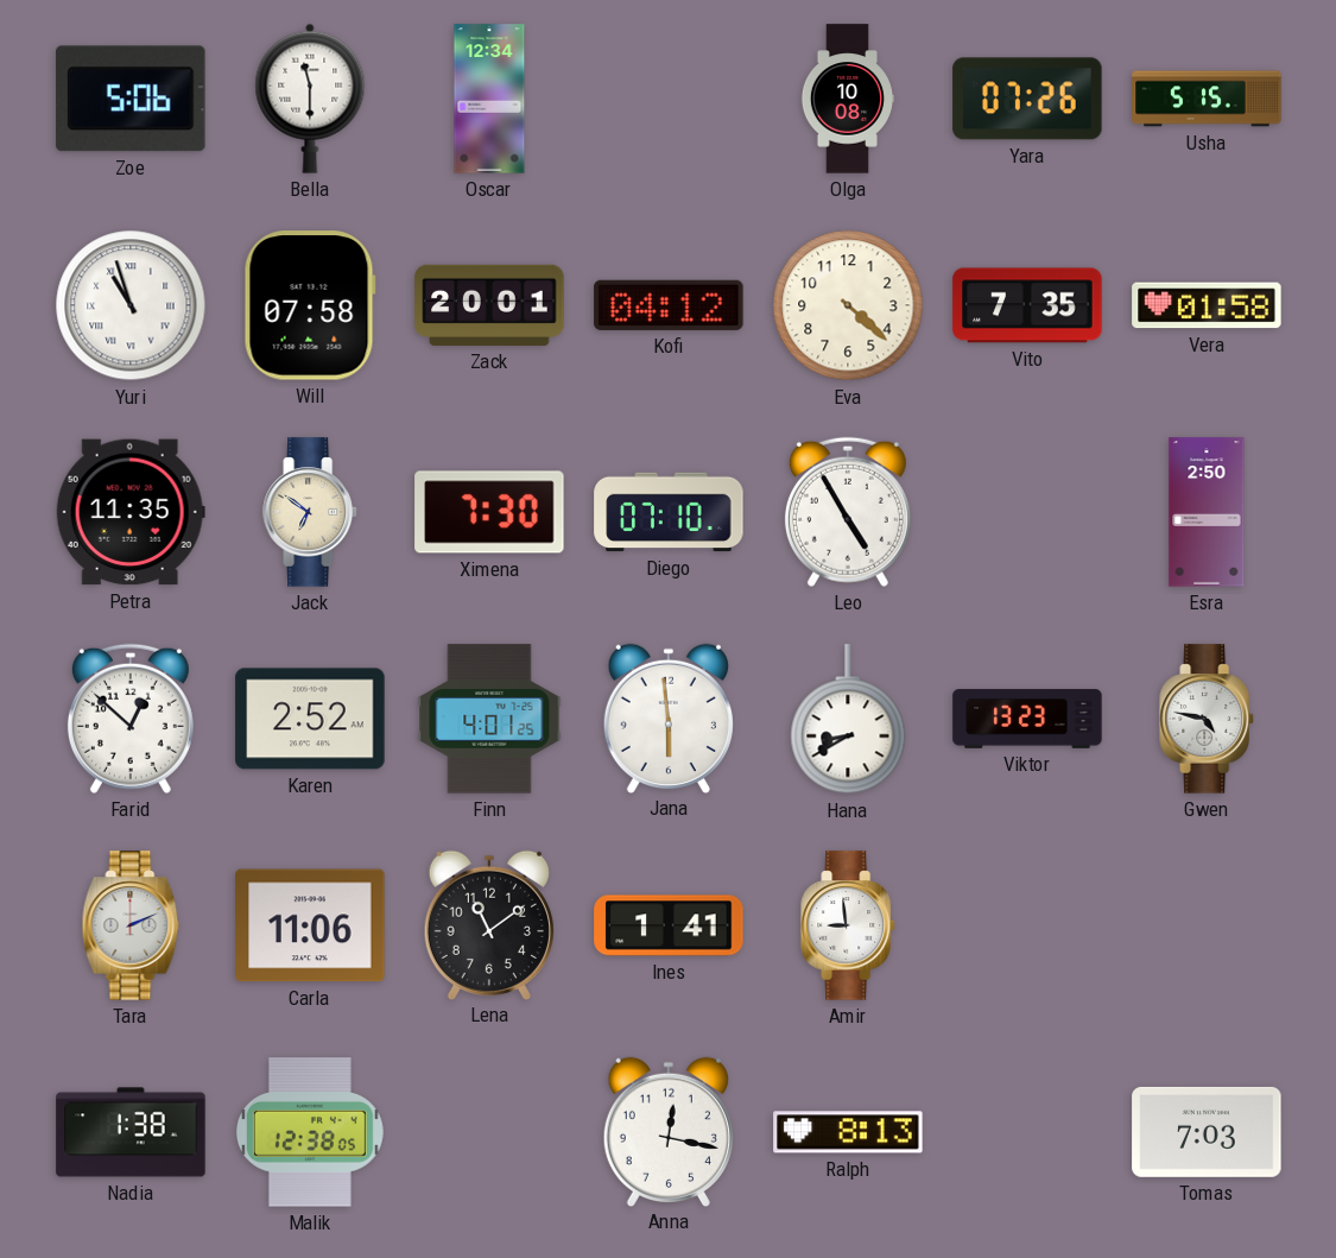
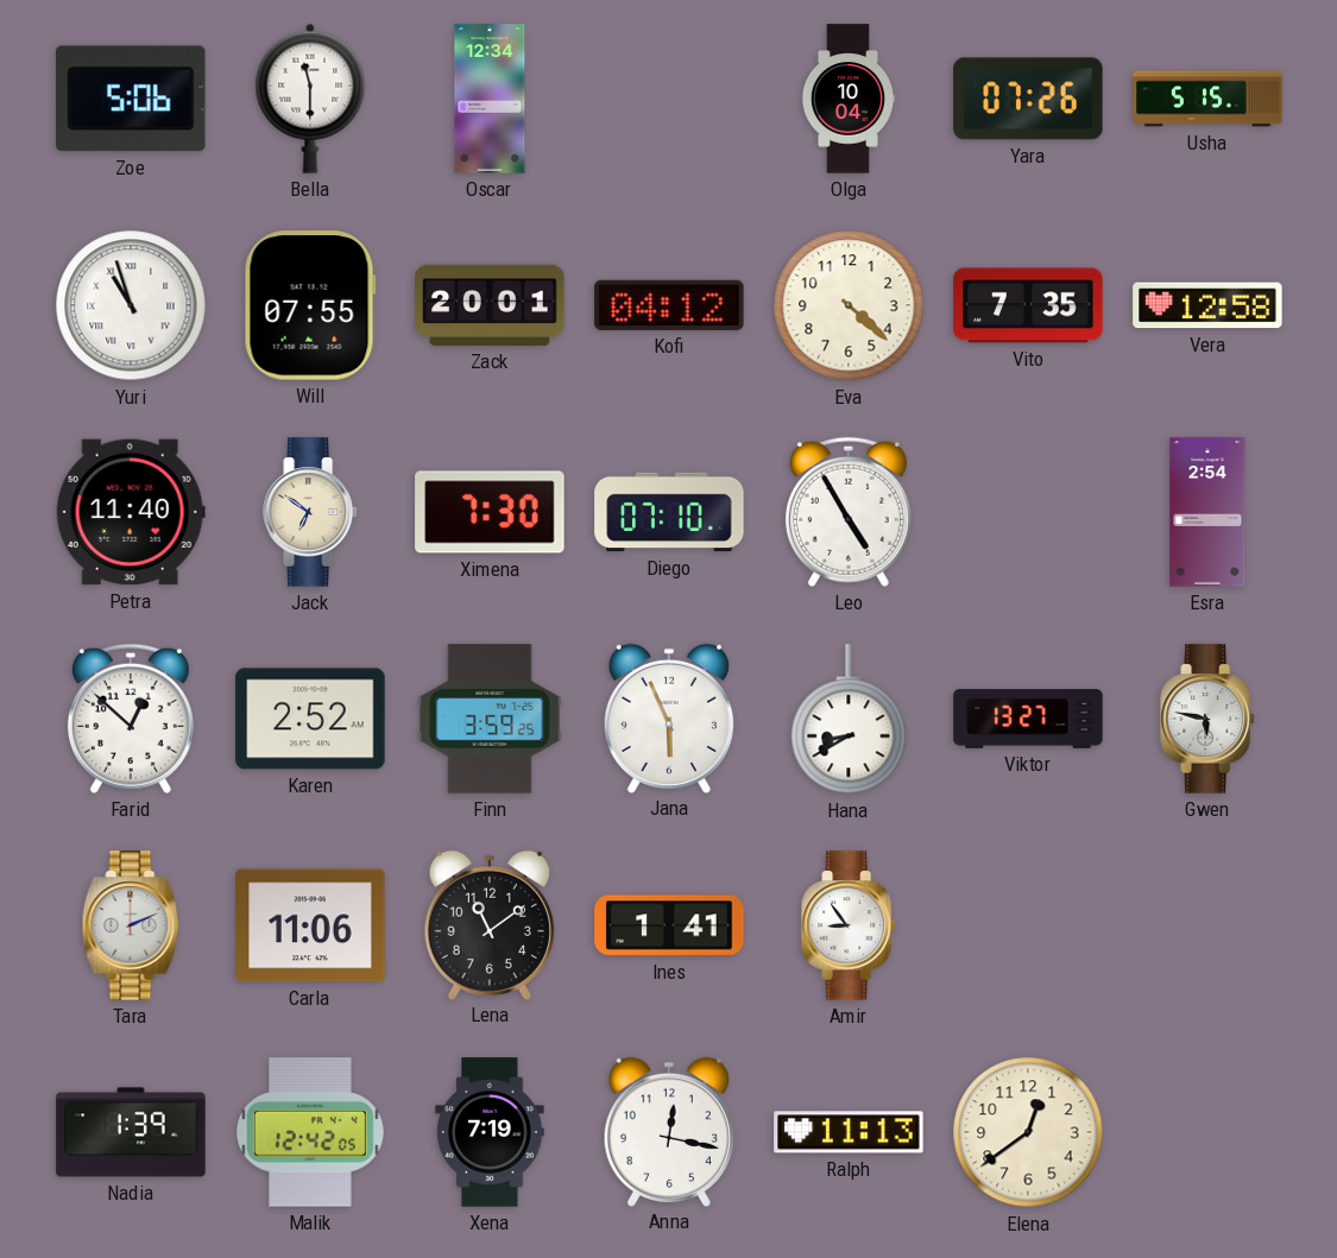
Olga: 10:08 -> 10:04 (849, 99)
Will: 07:58 -> 07:55 (310, 305)
Vera: 01:58 -> 12:58 (1207, 305)
Petra: 11:35 -> 11:40 (131, 512)
Esra: 2:50 -> 2:54 (1207, 512)
Finn: 4:01 -> 3:59 (490, 719)
Jana: 5:59 -> 5:56 (669, 717)
Viktor: 13:23 -> 13:27 (1028, 719)
Gwen: 4:47 -> 5:47 (1207, 719)
Amir: 8:59 -> 8:54 (849, 925)
Nadia: 1:38 -> 1:39 (131, 1132)
Malik: 12:38 -> 12:42 (310, 1132)
Xena: none -> 7:19 (490, 1132)
Ralph: 8:13 -> 11:13 (849, 1132)
Elena: none -> 12:39 (1028, 1132)
Tomas: 7:03 -> none (1207, 1132)
